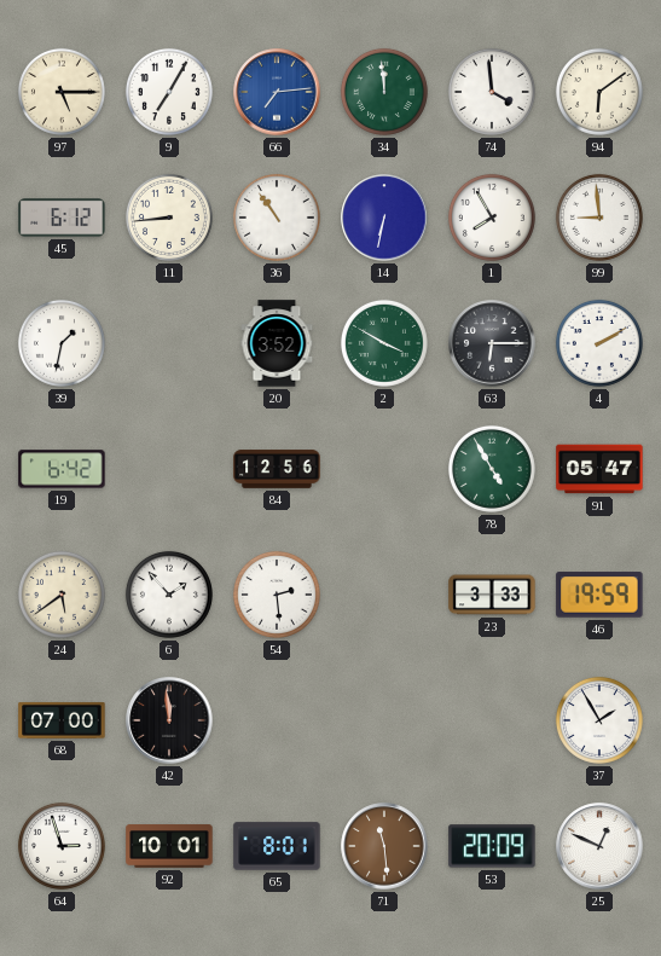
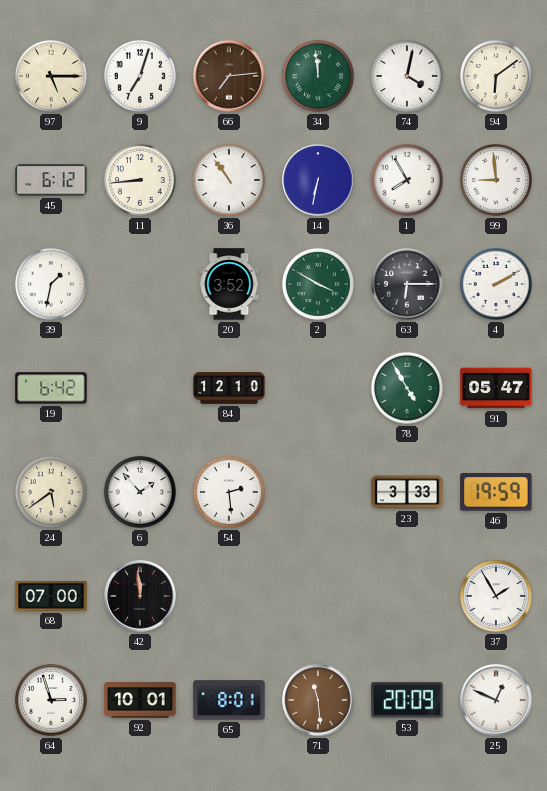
9: 7:05 -> 7:03 (140, 76)
66 dial: blue -> brown (229, 76)
74: 3:59 -> 4:02 (407, 76)
84: 12:56 -> 12:10 (229, 388)
